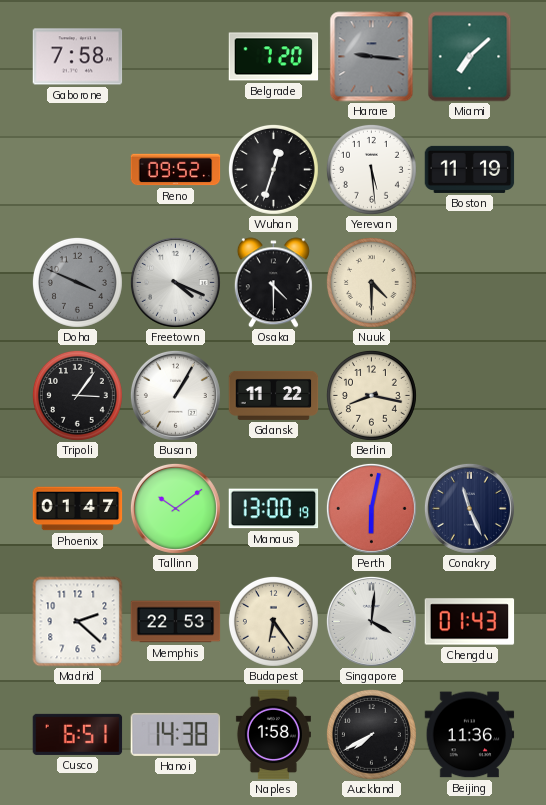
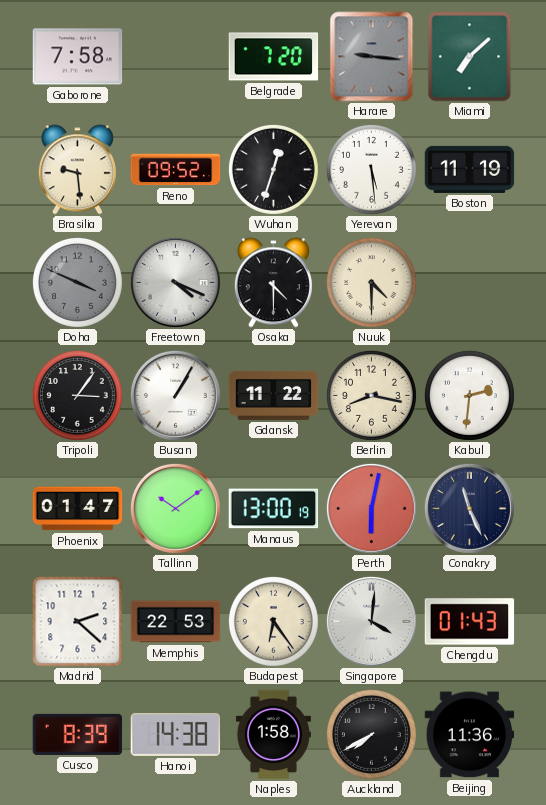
Brasilia: none -> 9:29 (77, 170)
Kabul: none -> 2:31 (469, 395)
Cusco: 6:51 -> 8:39 (78, 734)
